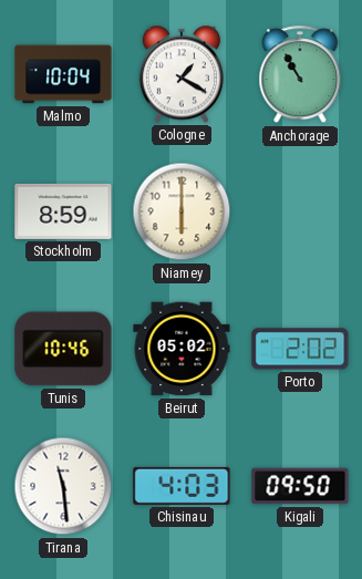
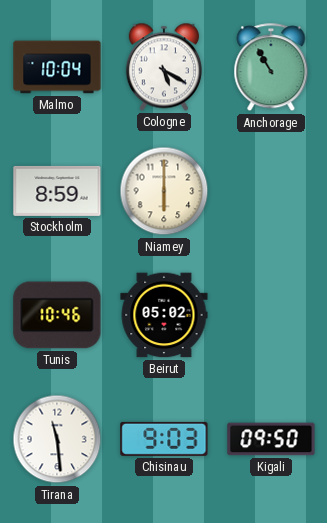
Cologne: 1:20 -> 5:20 (164, 67)
Porto: 2:02 -> none (300, 349)
Chisinau: 4:03 -> 9:03 (164, 439)
